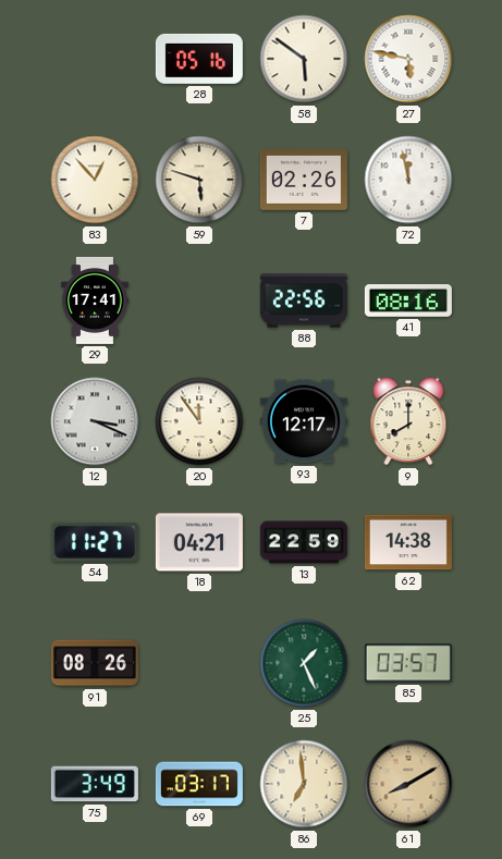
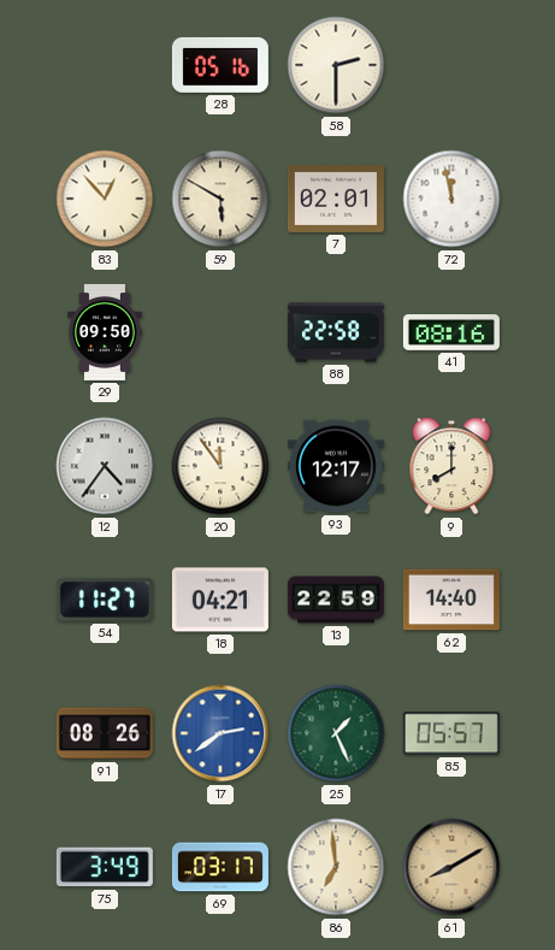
58: 5:51 -> 2:30 (336, 65)
27: 5:47 -> none (408, 59)
59: 5:48 -> 5:50 (220, 199)
7: 02:26 -> 02:01 (336, 200)
29: 17:41 -> 09:50 (106, 332)
88: 22:56 -> 22:58 (336, 332)
12: 3:19 -> 4:36 (105, 466)
62: 14:38 -> 14:40 (451, 600)
17: none -> 2:39 (220, 733)
85: 03:57 -> 05:57 (451, 733)
